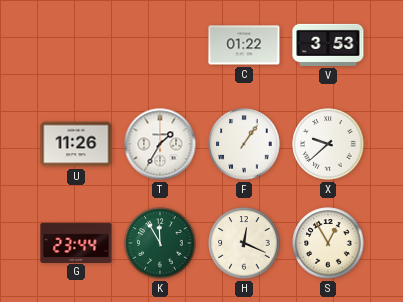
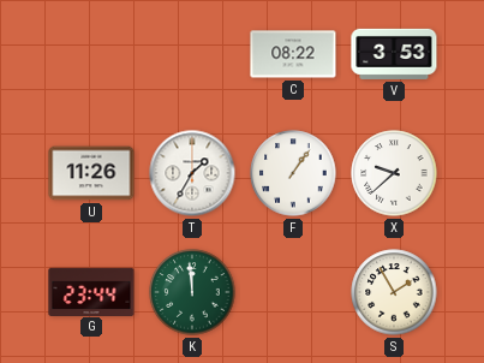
C: 01:22 -> 08:22 (293, 54)
K: 11:55 -> 11:59 (192, 292)
H: 12:19 -> none (244, 243)
S: 12:55 -> 1:55 (394, 292)
